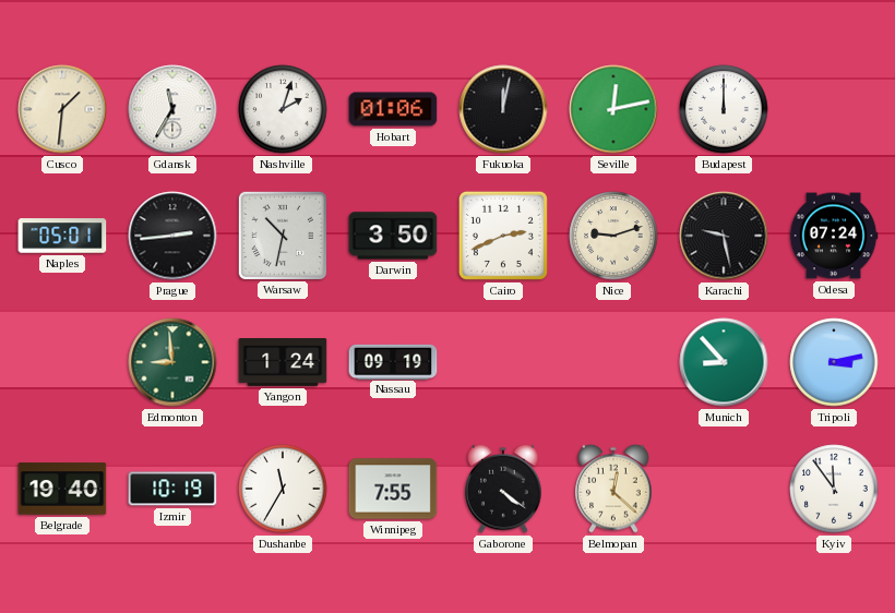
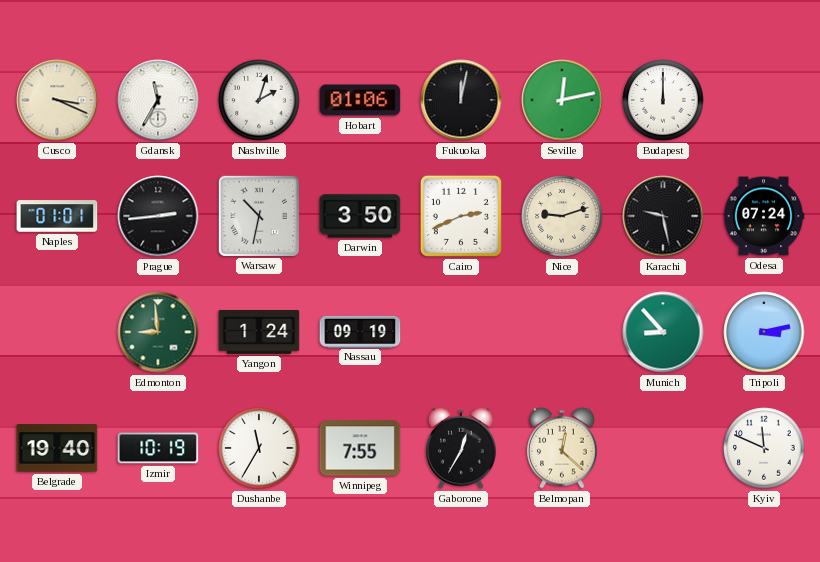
Cusco: 1:31 -> 3:19 (57, 100)
Naples: 05:01 -> 01:01 (57, 216)
Gaborone: 4:21 -> 12:35 (461, 448)
Kyiv: 11:54 -> 11:49 (764, 448)
